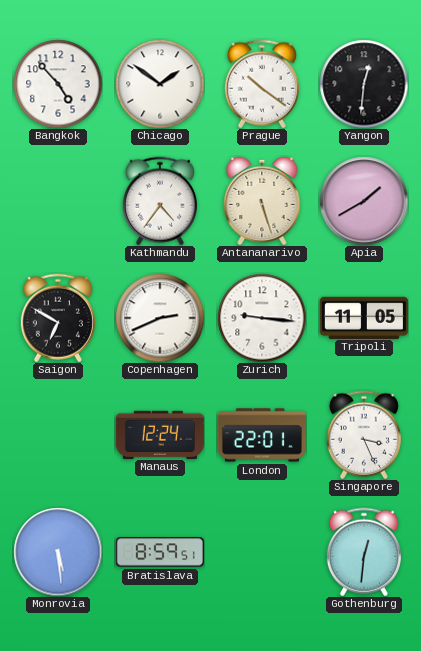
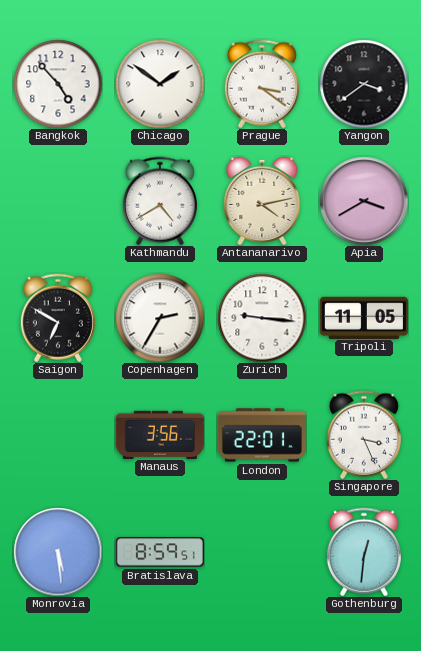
Prague: 10:21 -> 3:21 (262, 84)
Yangon: 12:31 -> 3:39 (364, 84)
Kathmandu: 4:36 -> 4:40 (160, 201)
Antananarivo: 5:27 -> 4:13 (262, 200)
Apia: 1:40 -> 3:40 (364, 201)
Copenhagen: 2:41 -> 2:35 (160, 318)
Manaus: 12:24 -> 3:56 (160, 434)
